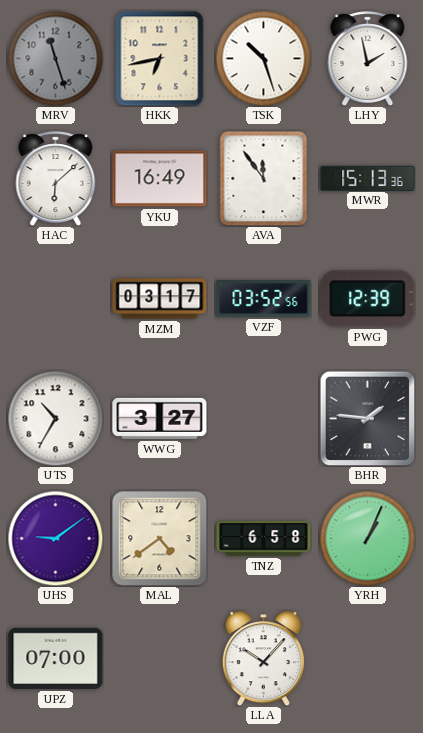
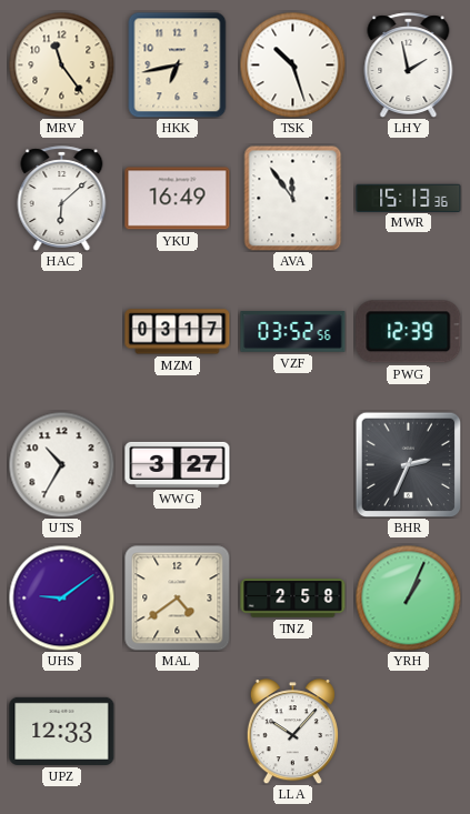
MRV: 11:27 -> 11:24 (61, 64)
MRV dial: grey -> cream (61, 64)
BHR: 1:46 -> 2:34 (408, 464)
TNZ: 6:58 -> 2:58 (293, 599)
UPZ: 07:00 -> 12:33 (62, 731)
